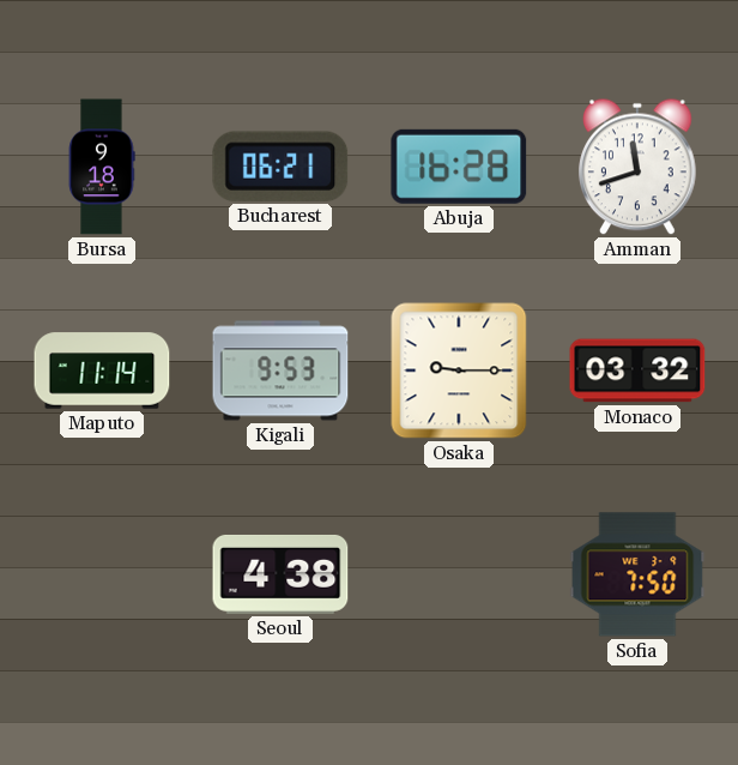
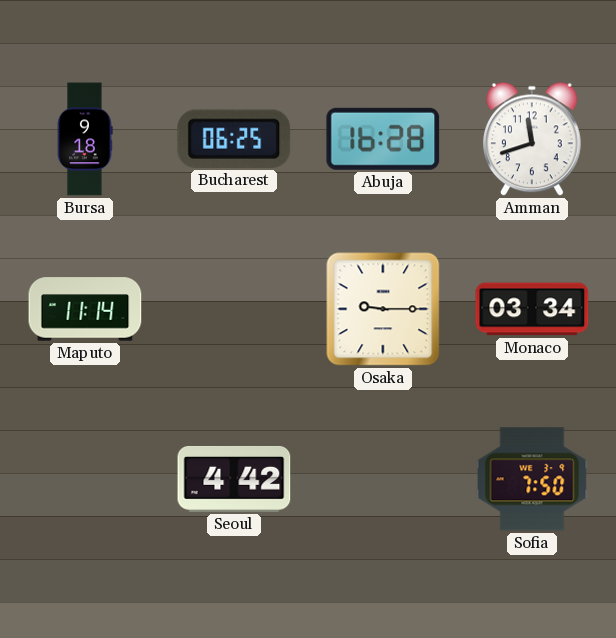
Bucharest: 06:21 -> 06:25 (234, 139)
Kigali: 9:53 -> none (280, 371)
Monaco: 03:32 -> 03:34 (532, 309)
Seoul: 4:38 -> 4:42 (234, 479)
